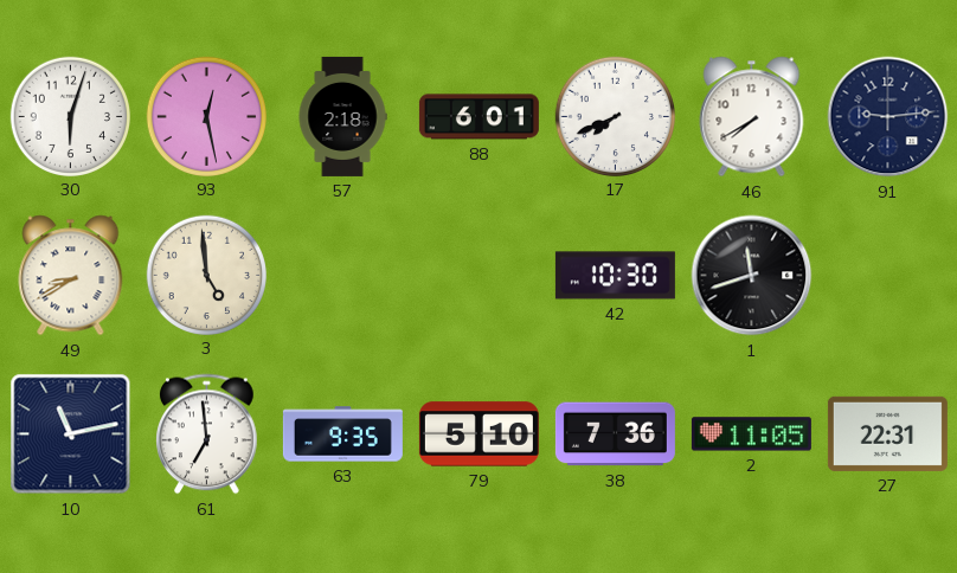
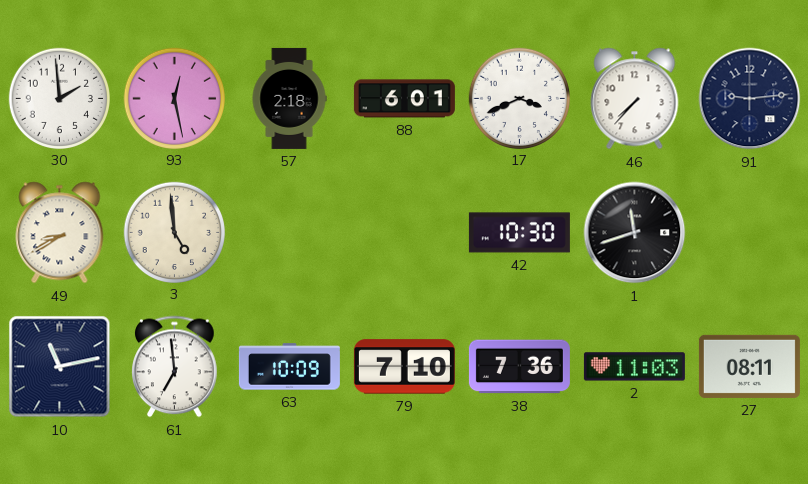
30: 6:03 -> 1:59 (59, 98)
17: 7:41 -> 3:41 (519, 98)
46: 7:40 -> 7:37 (635, 99)
63: 9:35 -> 10:09 (289, 367)
79: 5:10 -> 7:10 (404, 367)
2: 11:05 -> 11:03 (634, 367)
27: 22:31 -> 08:11 (749, 366)
